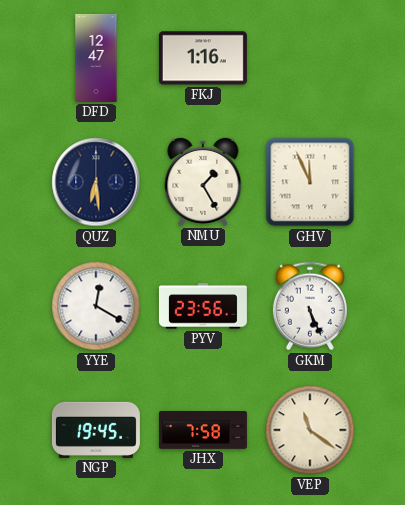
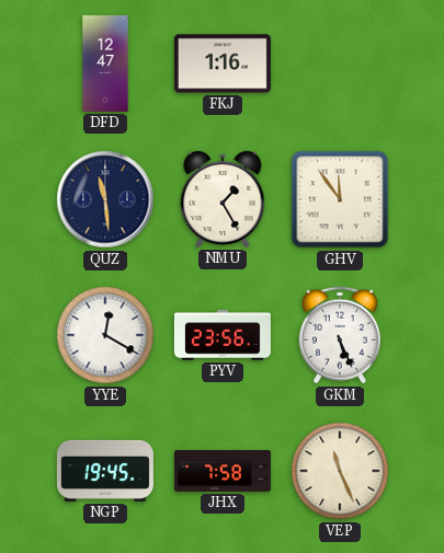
QUZ: 6:29 -> 11:29 (105, 199)
GHV: 11:56 -> 11:54 (340, 199)
VEP: 11:21 -> 11:26 (340, 471)
